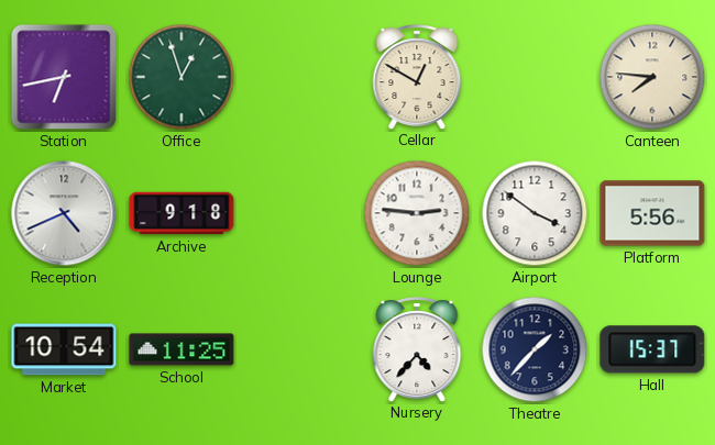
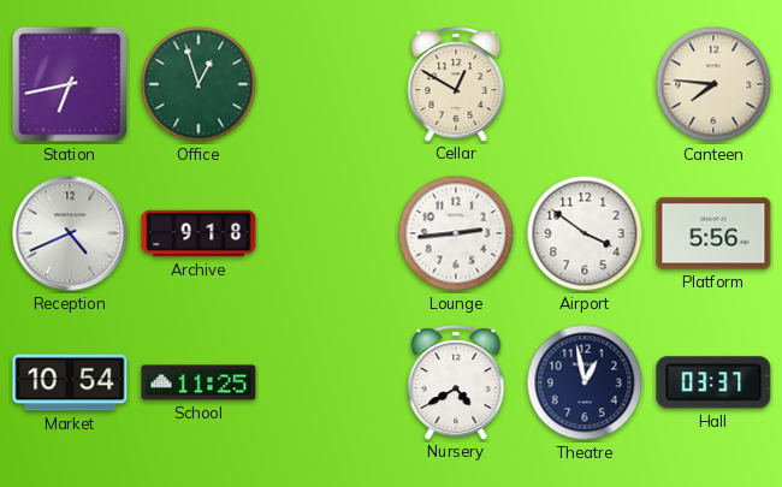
Lounge: 2:46 -> 2:44 (456, 233)
Nursery: 4:37 -> 4:40 (456, 382)
Theatre: 1:37 -> 12:58 (585, 382)
Hall: 15:37 -> 03:37 (713, 382)
